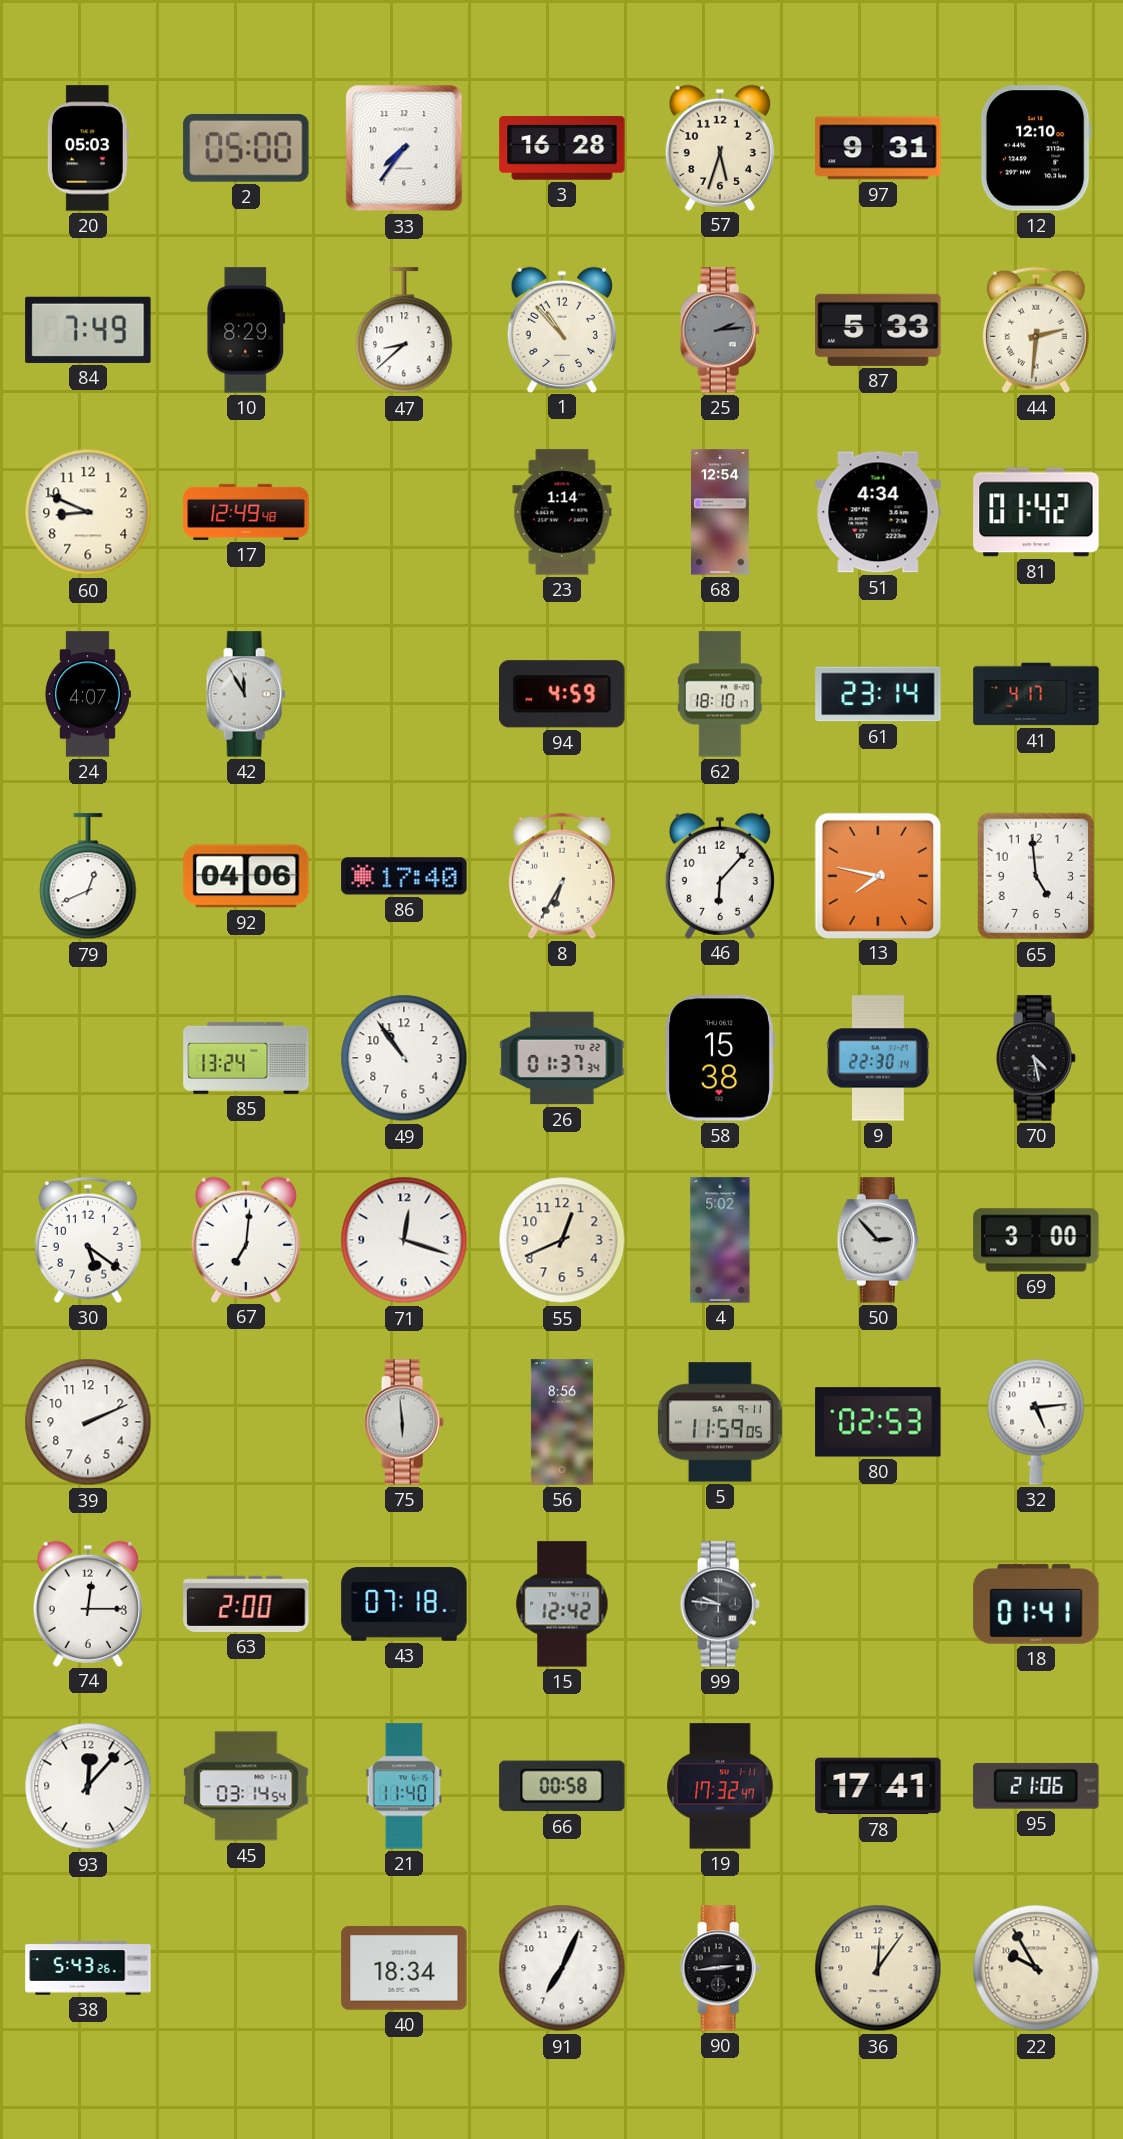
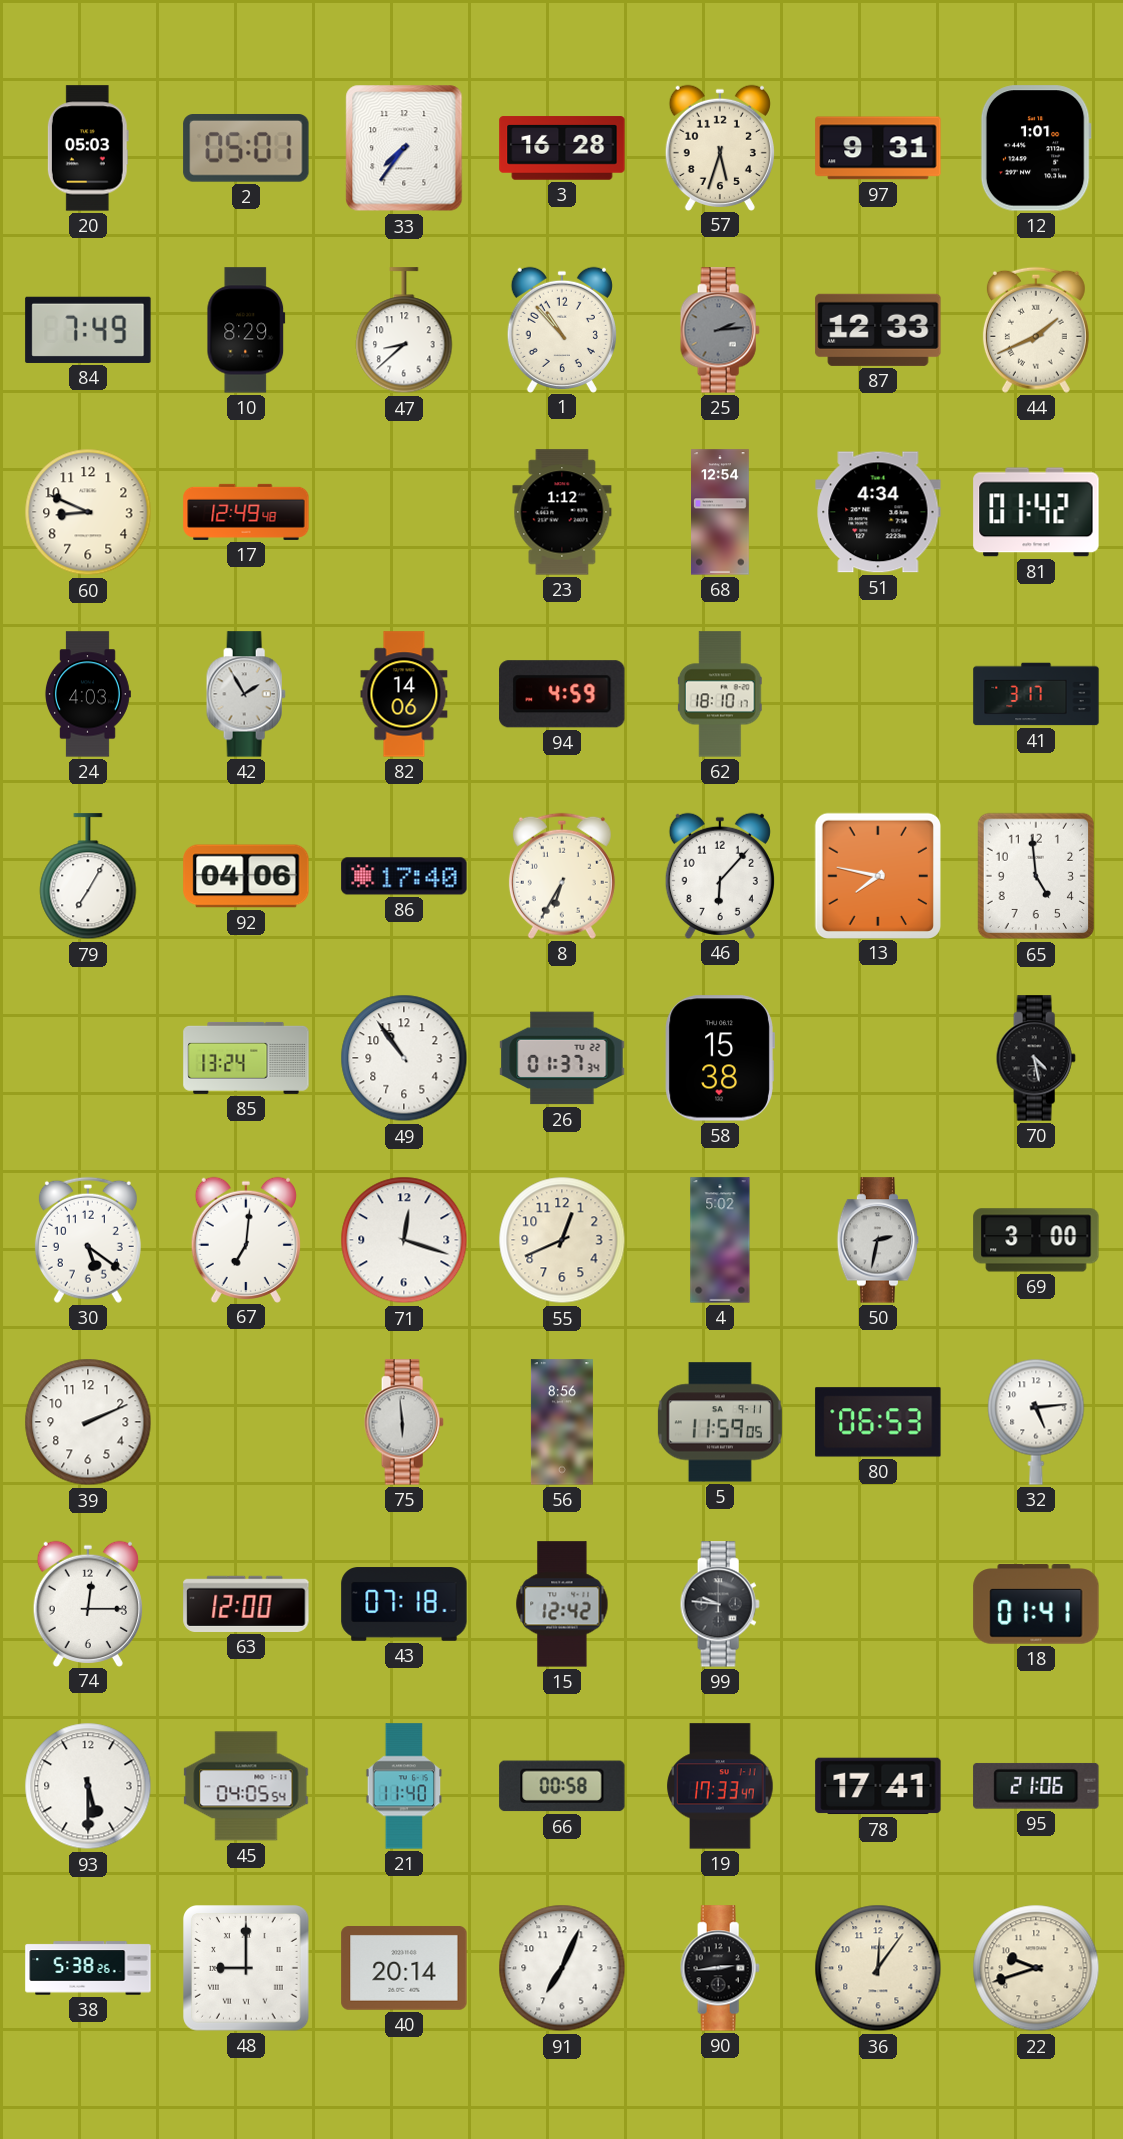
2: 05:00 -> 05:01 (246, 149)
12: 12:10 -> 1:01 (1036, 148)
87: 5:33 -> 12:33 (878, 330)
44: 2:31 -> 1:41 (1036, 330)
23: 1:14 -> 1:12 (562, 512)
24: 4:07 -> 4:03 (88, 694)
42: 11:55 -> 1:55 (246, 694)
82: none -> 14:06 (404, 694)
61: 23:14 -> none (878, 694)
41: 4:17 -> 3:17 (1036, 694)
79: 12:41 -> 7:05 (88, 877)
9: 22:30 -> none (878, 1058)
50: 2:53 -> 2:32 (878, 1240)
80: 02:53 -> 06:53 (878, 1422)
63: 2:00 -> 12:00 (246, 1604)
93: 12:07 -> 5:30 (88, 1786)
45: 03:14 -> 04:05 (246, 1786)
19: 17:32 -> 17:33 (720, 1786)
38: 5:43 -> 5:38 (88, 1968)
48: none -> 9:00 (247, 1969)
40: 18:34 -> 20:14 (404, 1969)
22: 9:55 -> 9:42 (1036, 1968)
